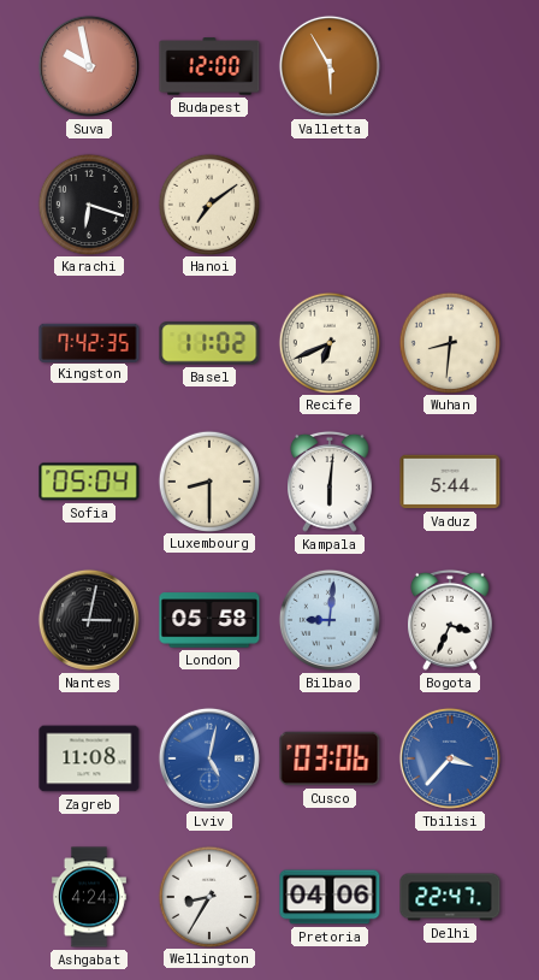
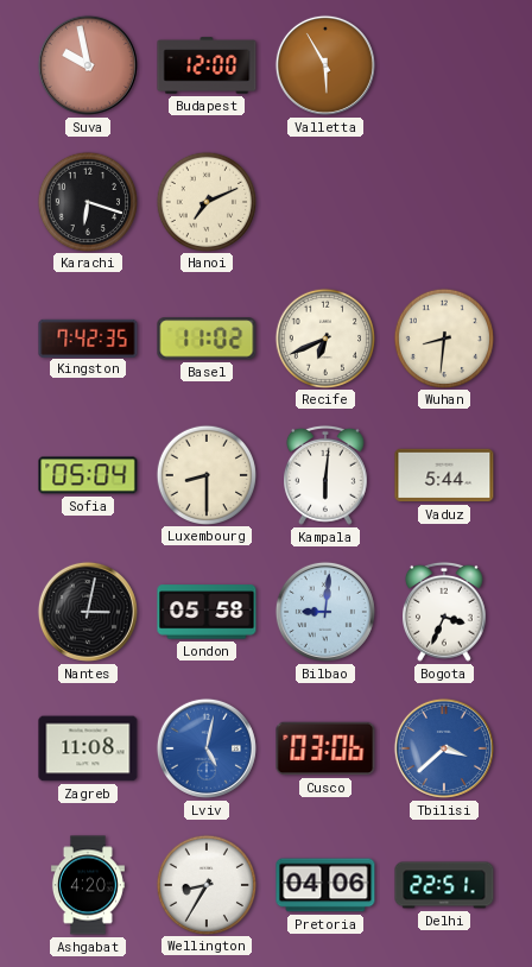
Hanoi: 7:09 -> 7:11 (205, 201)
Tbilisi: 3:37 -> 3:38 (444, 748)
Ashgabat: 4:24 -> 4:20 (88, 885)
Delhi: 22:47 -> 22:51 (444, 885)
